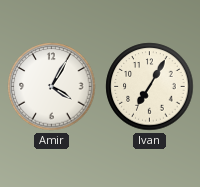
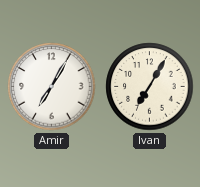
Amir: 4:05 -> 7:05 (52, 87)
